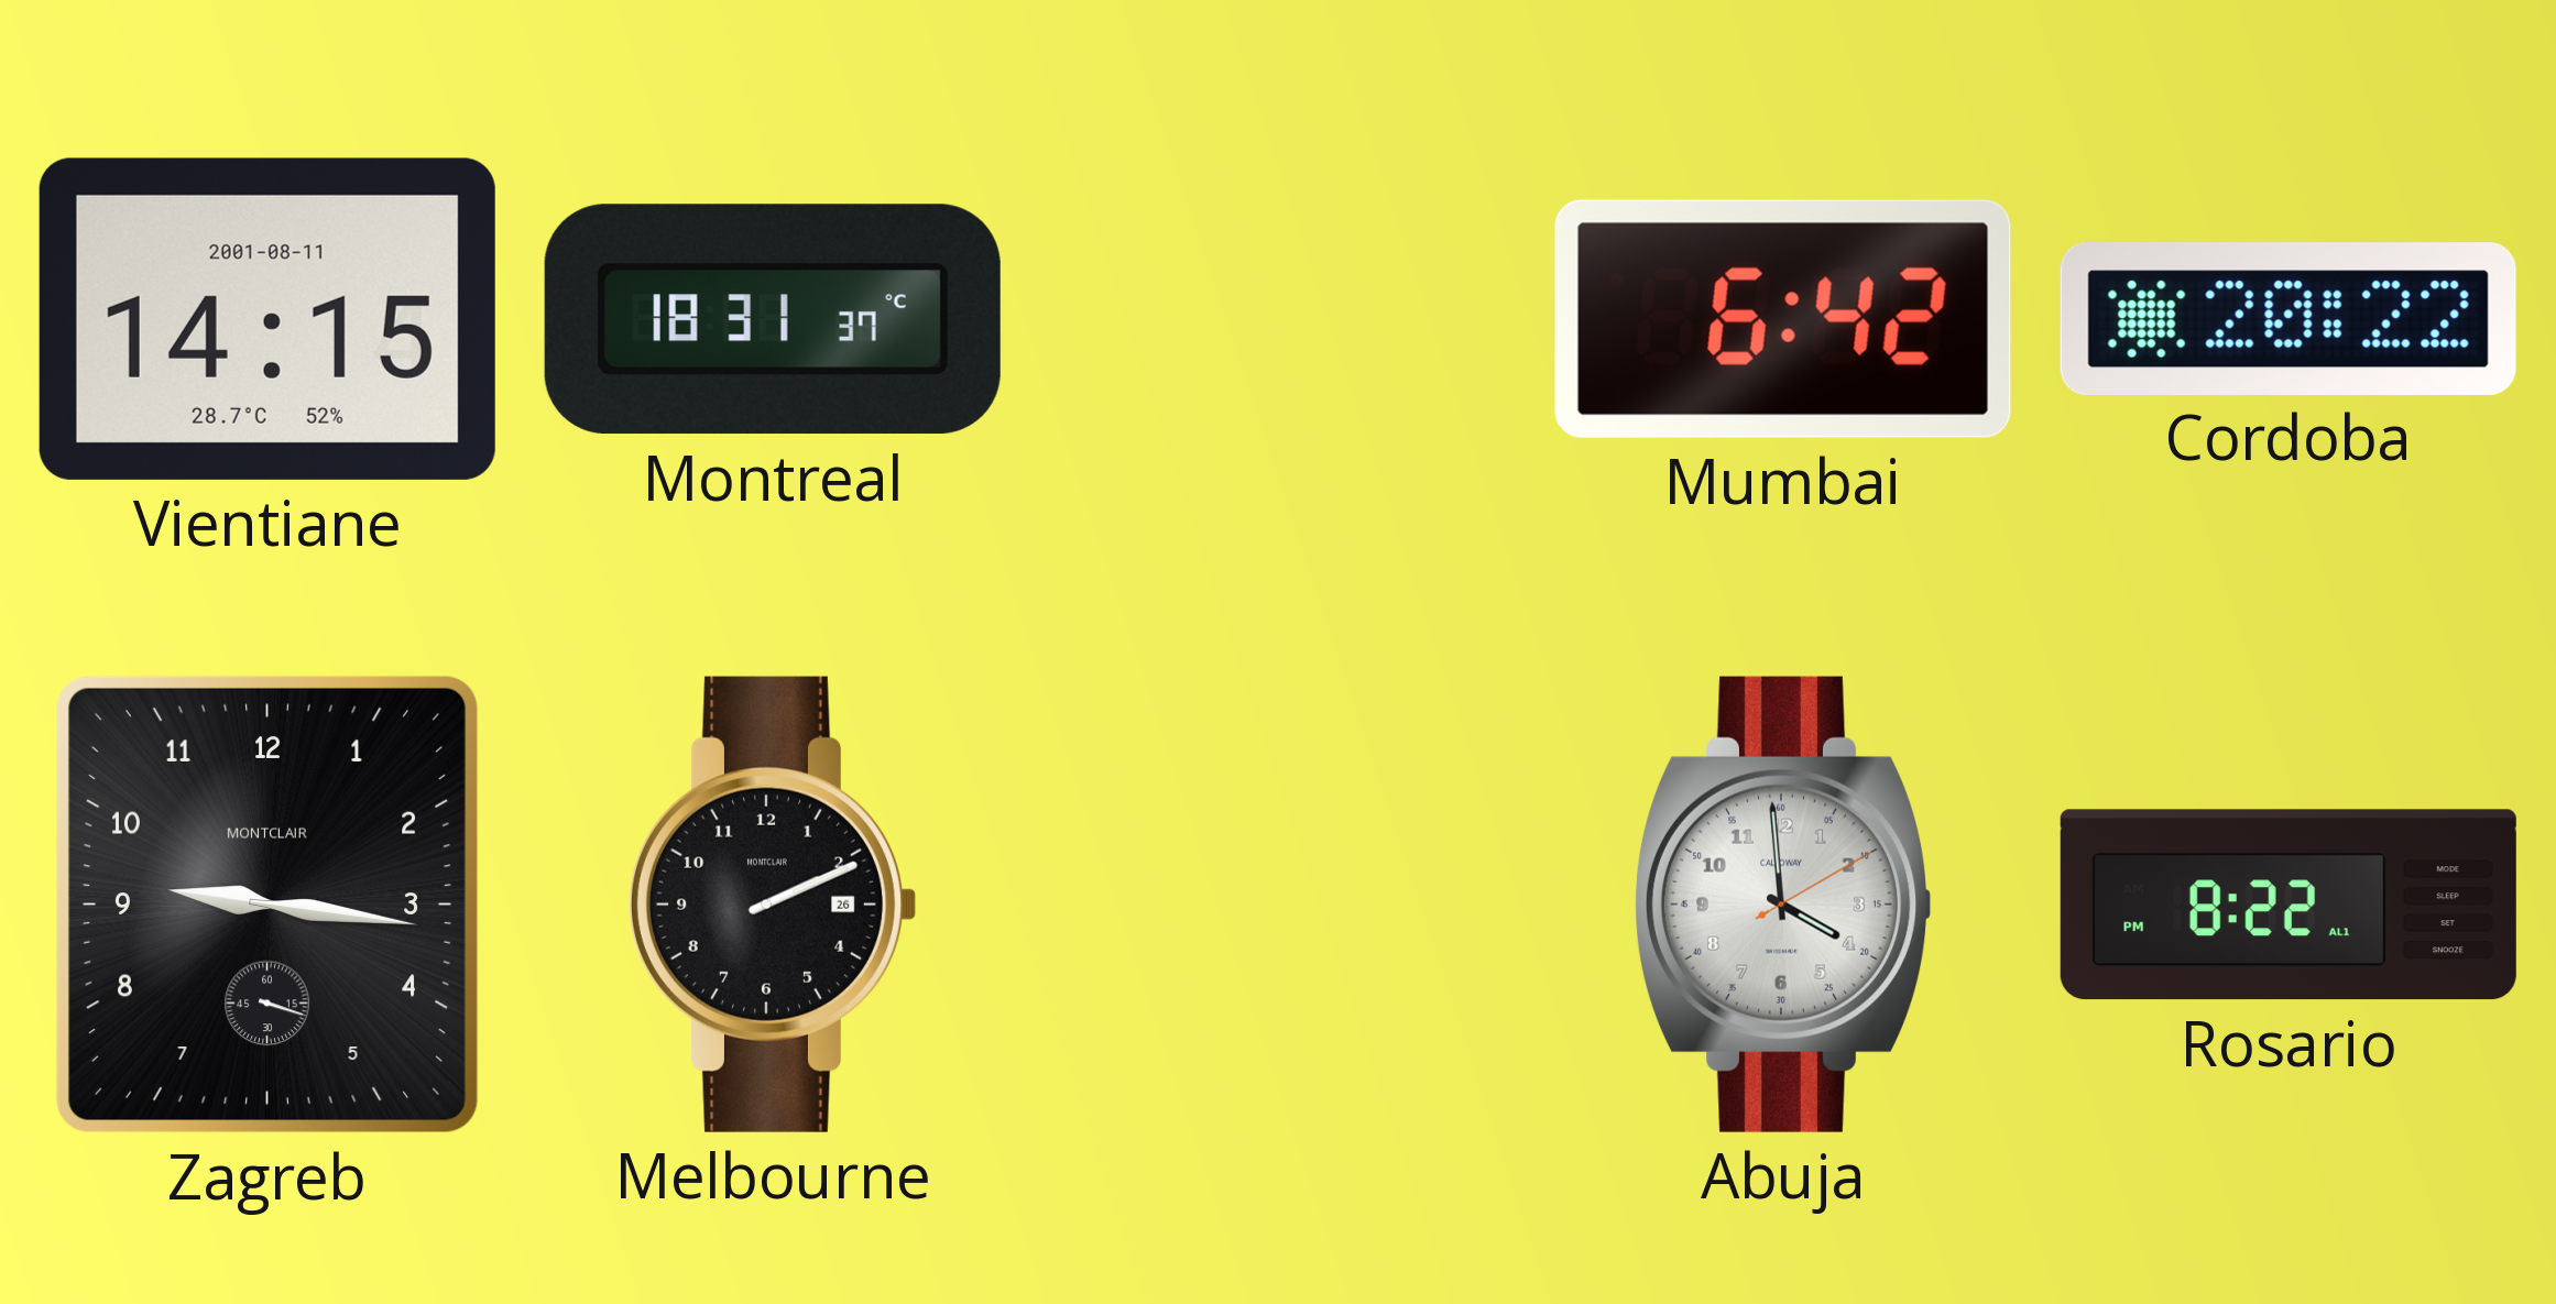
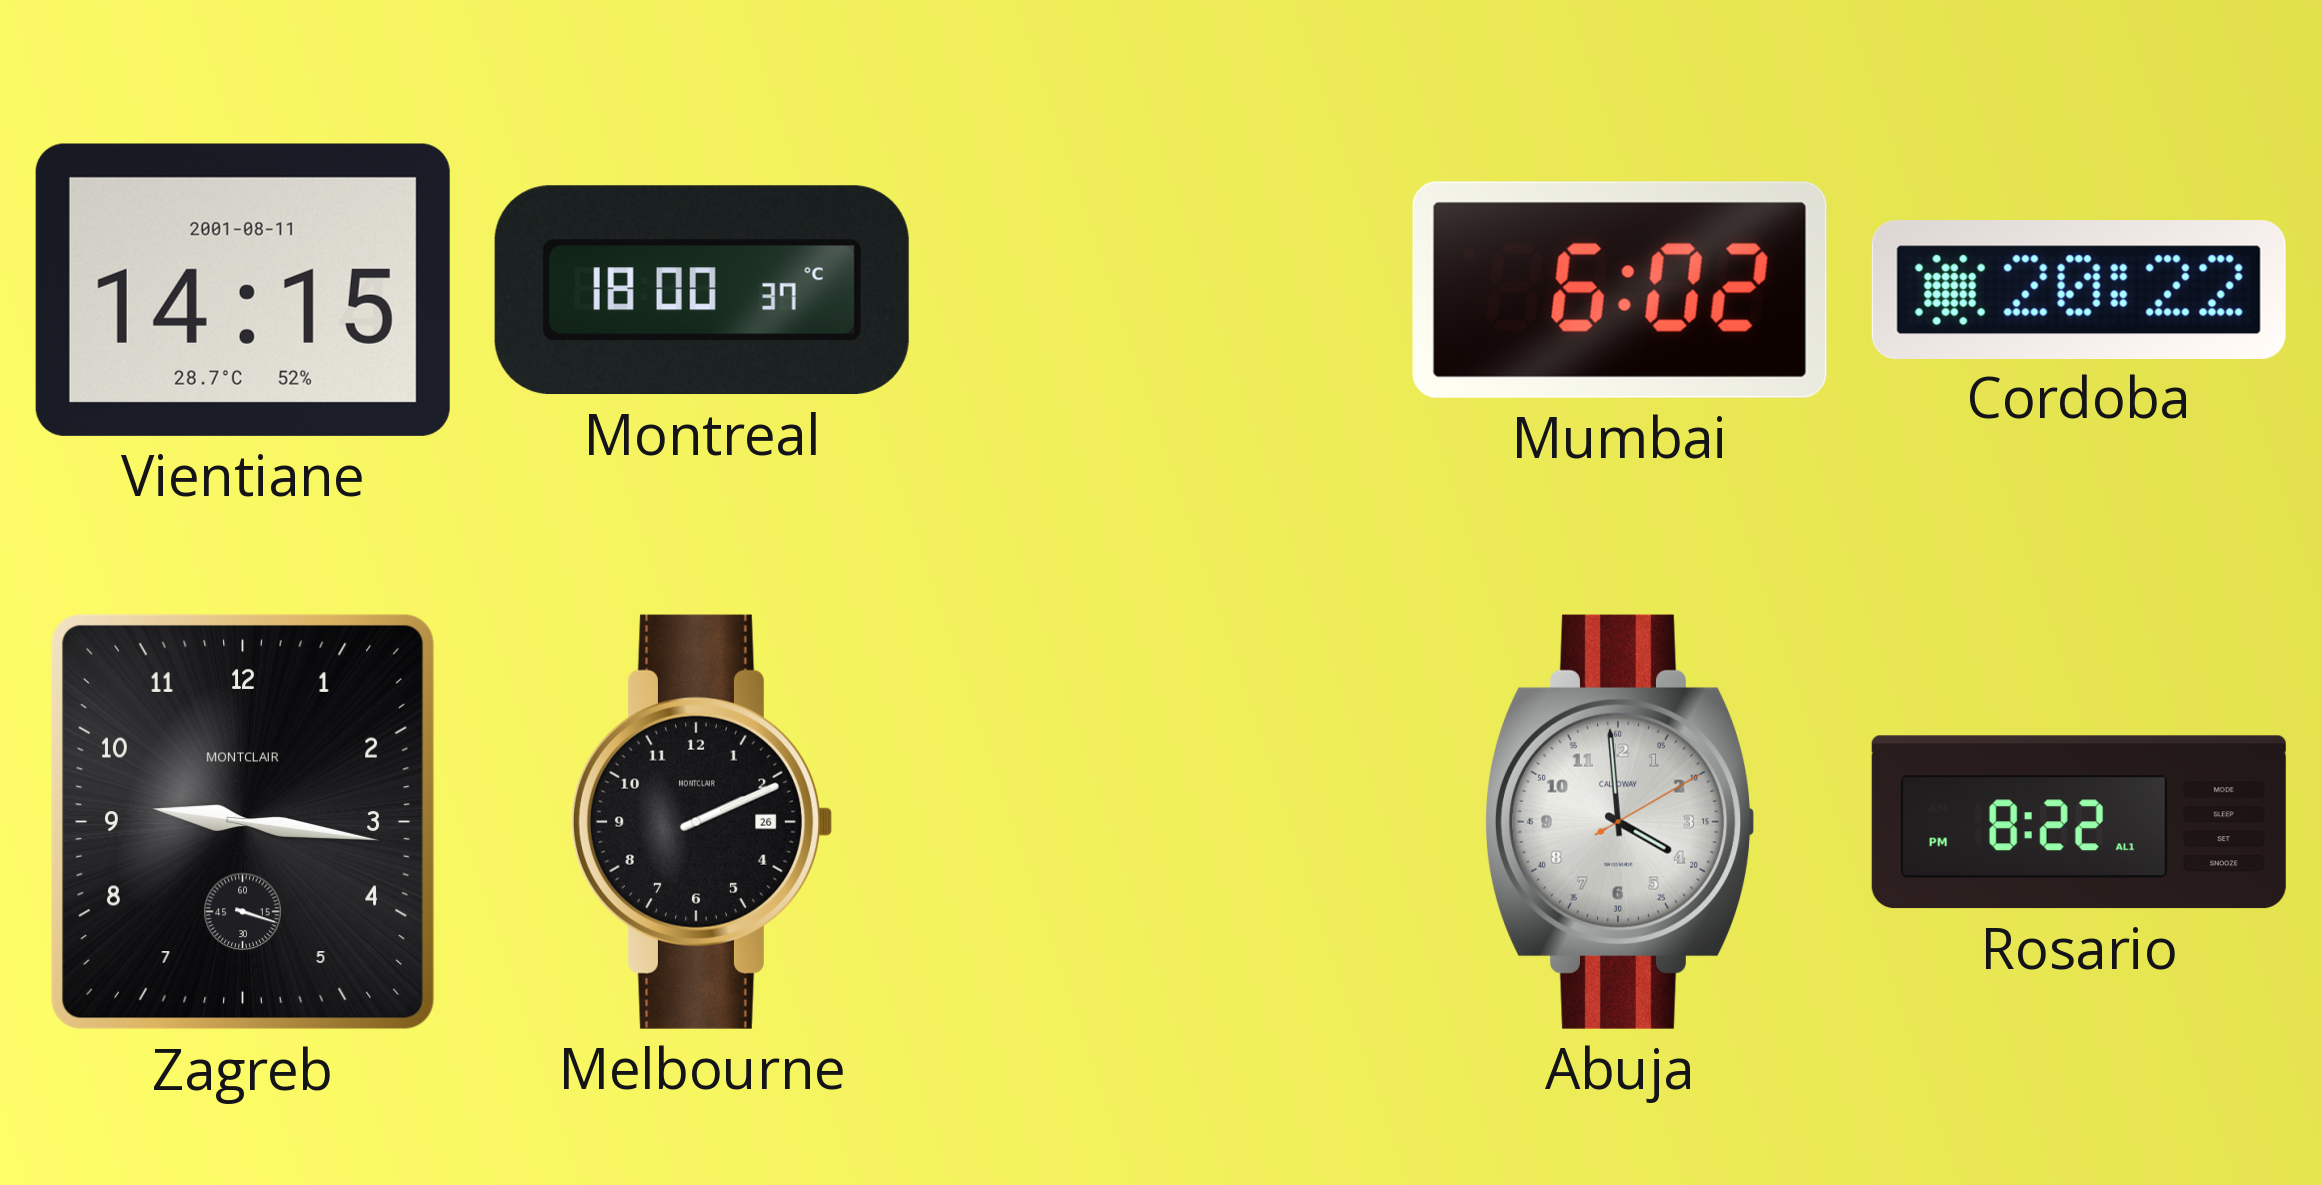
Montreal: 18:31 -> 18:00 (702, 290)
Mumbai: 6:42 -> 6:02 (1620, 290)
